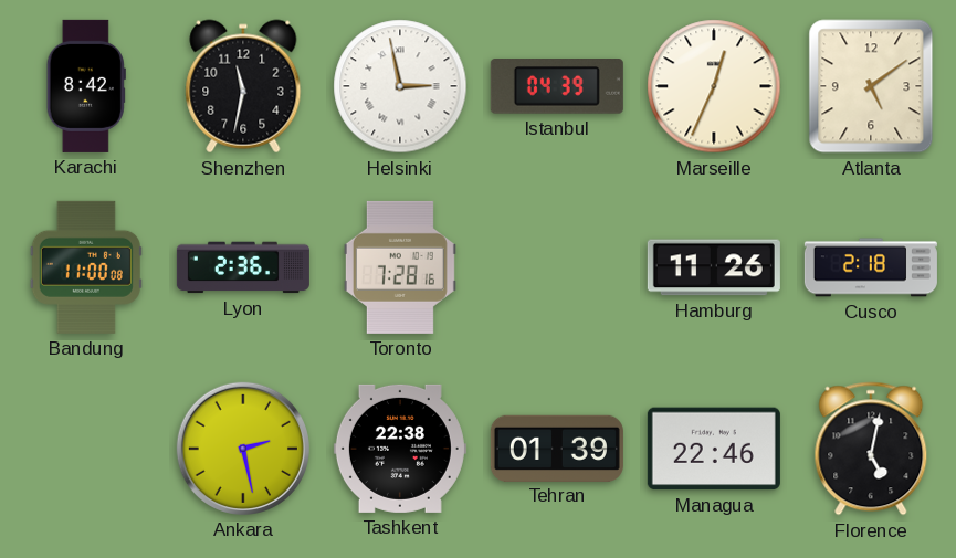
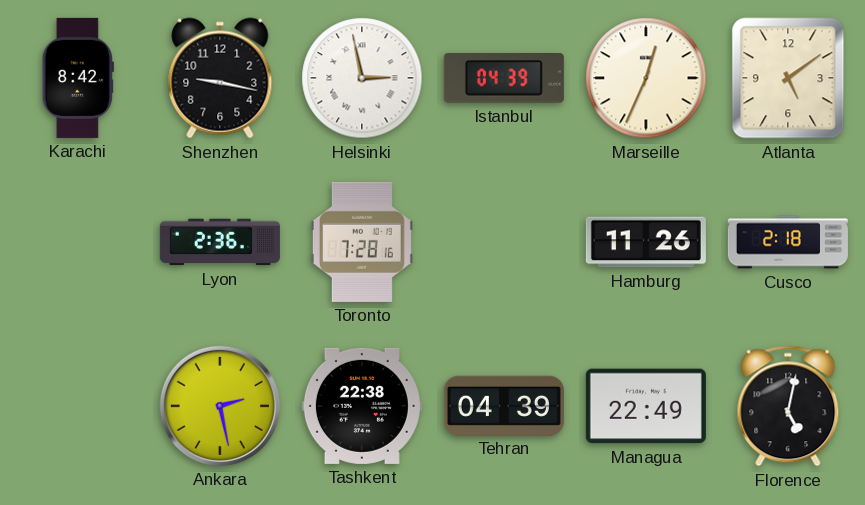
Shenzhen: 11:32 -> 9:17 (220, 78)
Bandung: 11:00 -> none (86, 267)
Tehran: 01:39 -> 04:39 (504, 405)
Managua: 22:46 -> 22:49 (646, 406)
